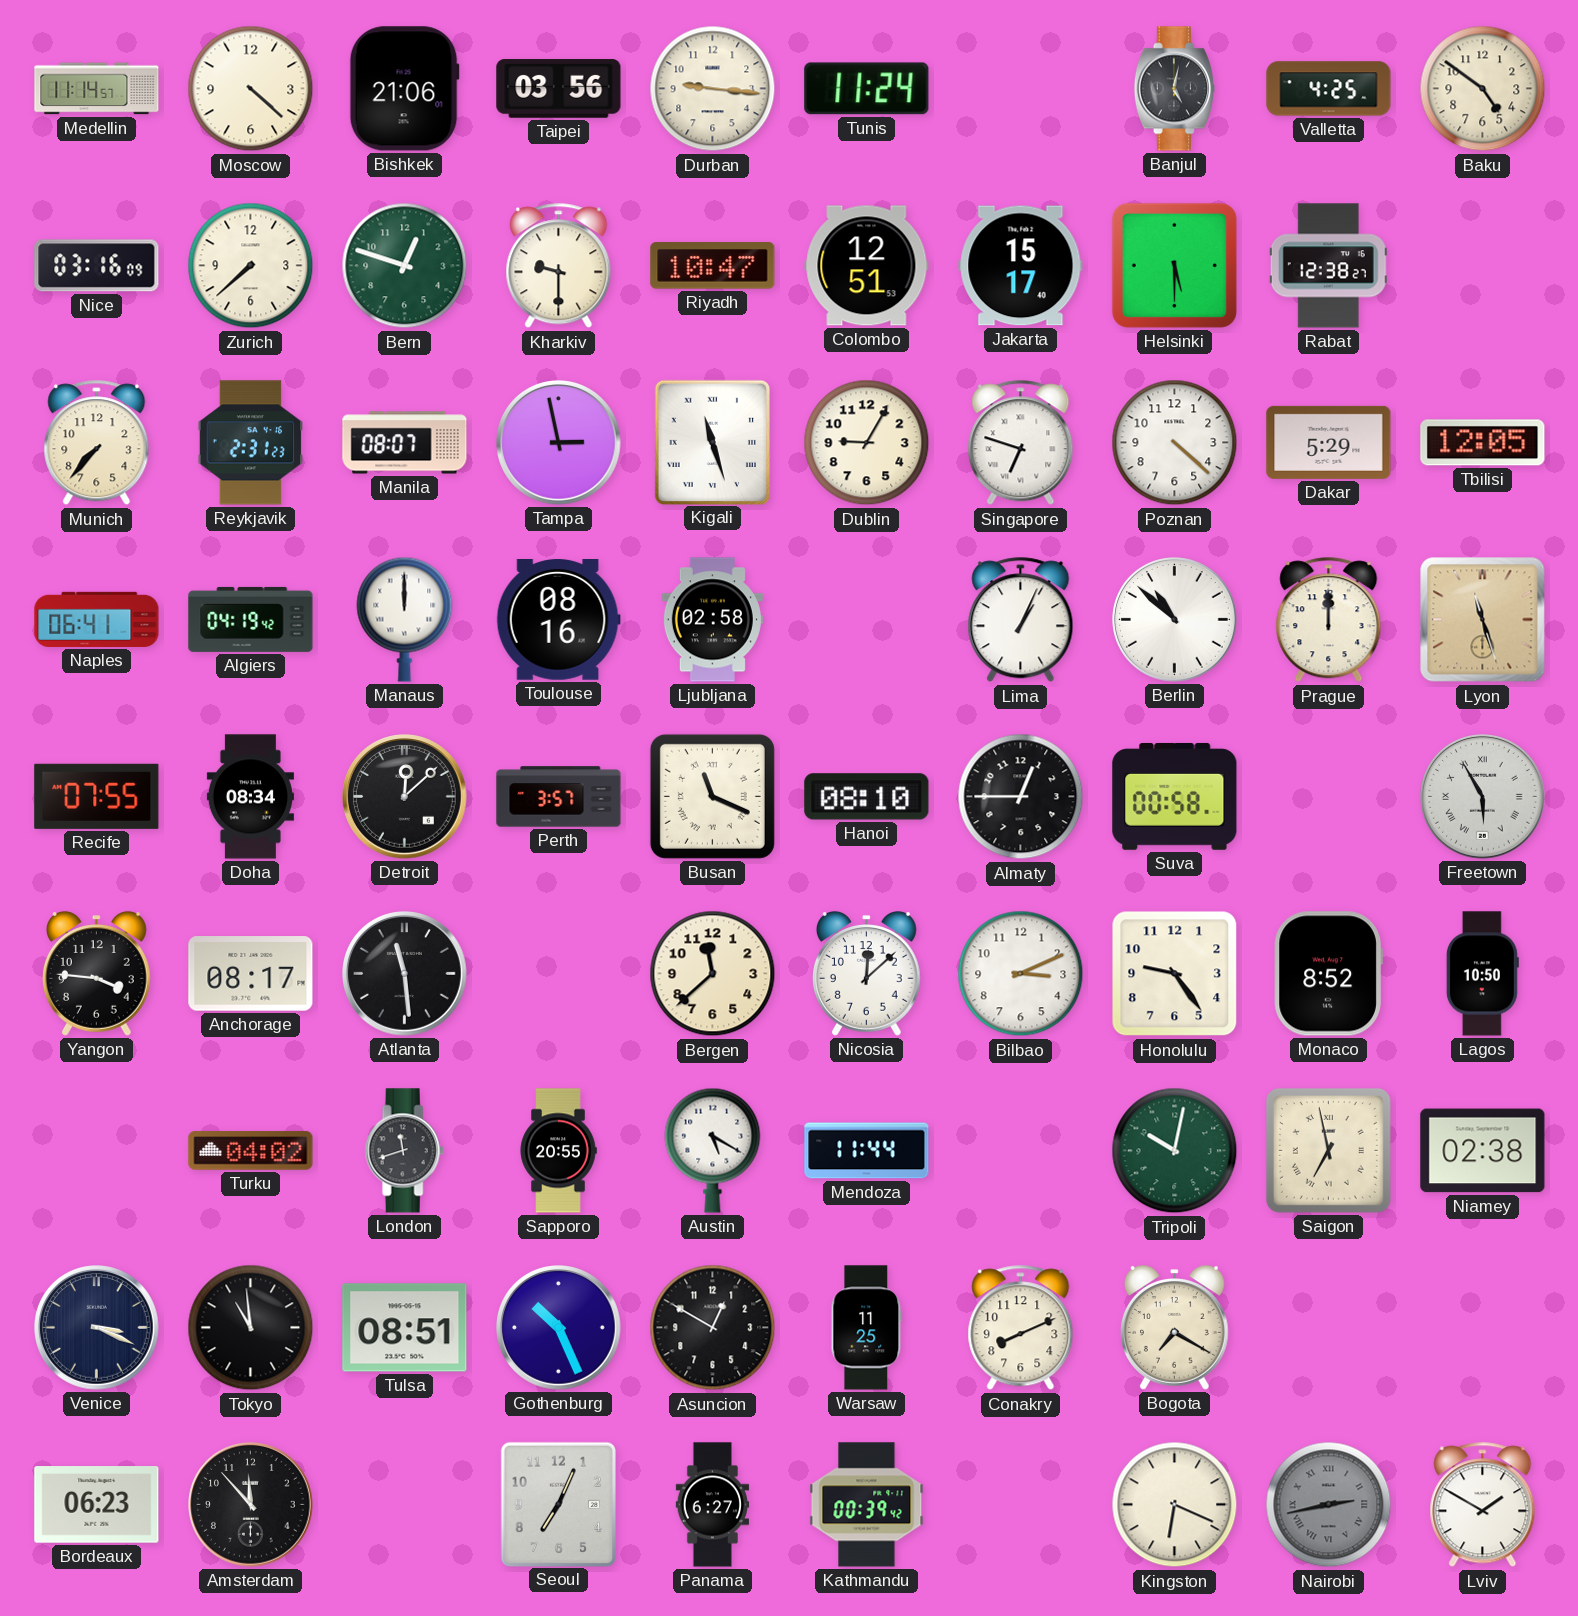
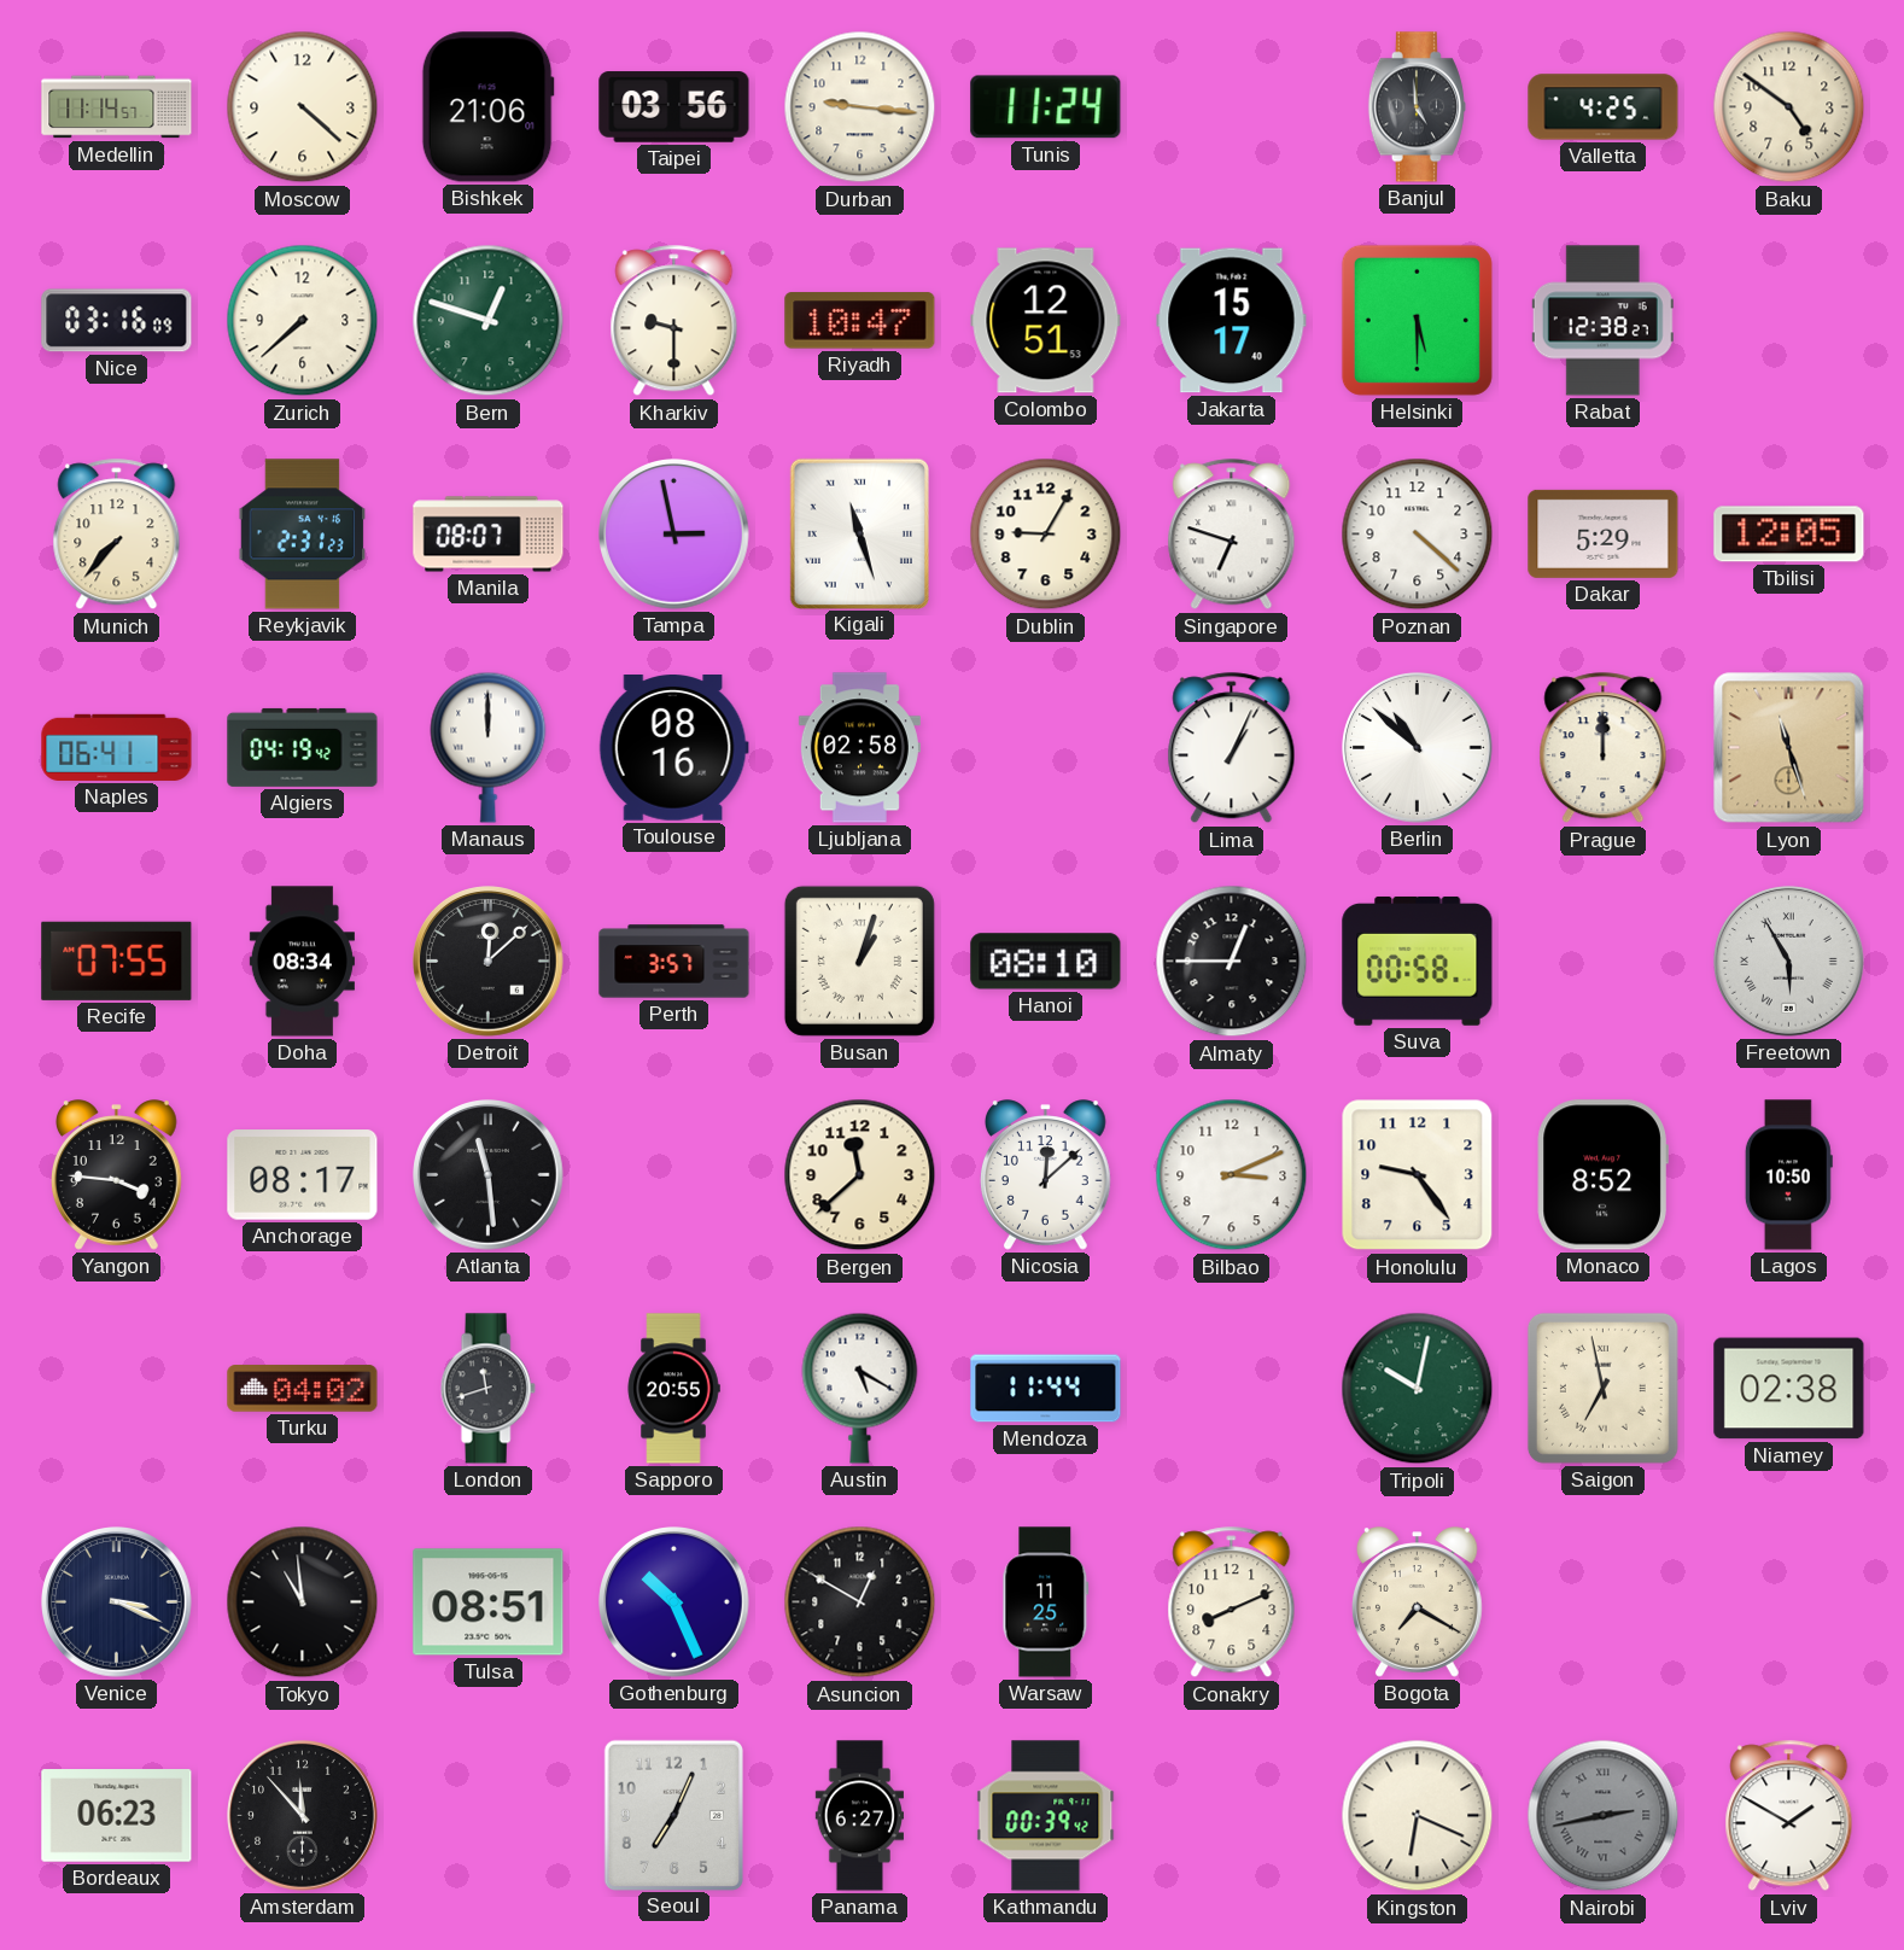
Banjul: 5:02 -> 4:59 (1417, 107)
Busan: 11:19 -> 1:03 (859, 961)
